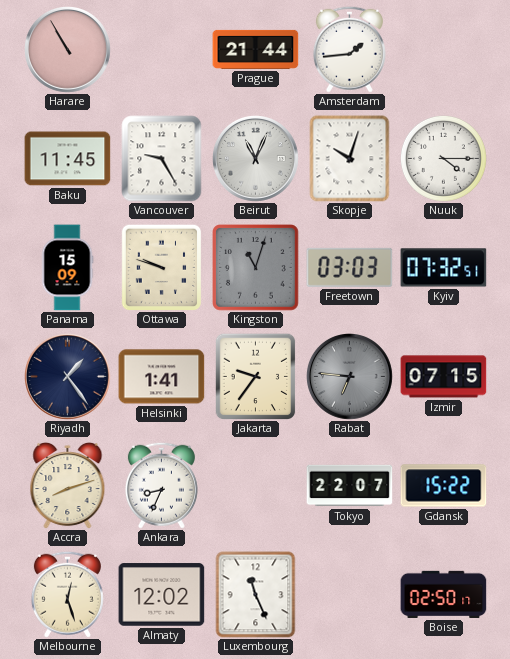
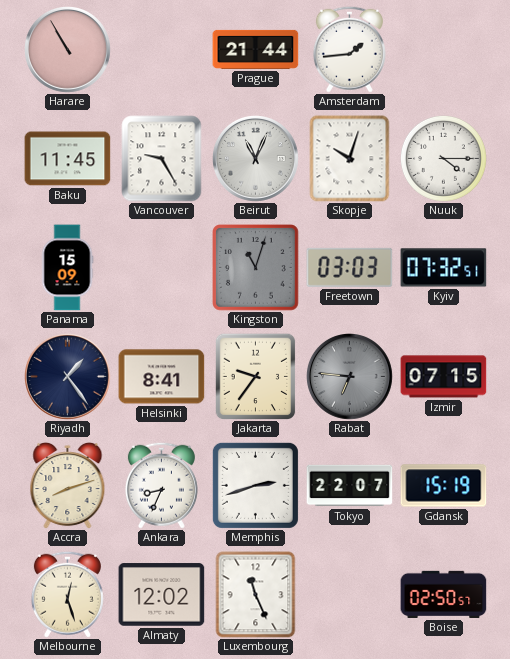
Ottawa: 9:48 -> none (162, 267)
Helsinki: 1:41 -> 8:41 (162, 377)
Memphis: none -> 2:42 (255, 485)
Gdansk: 15:22 -> 15:19 (444, 486)
Boise: 02:50:17 -> 02:50:57 (444, 594)
